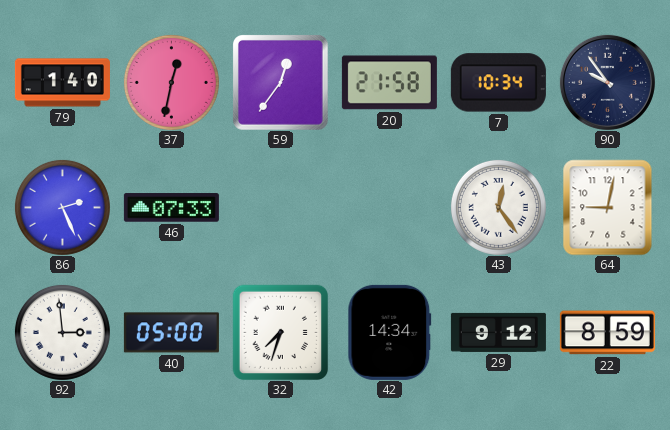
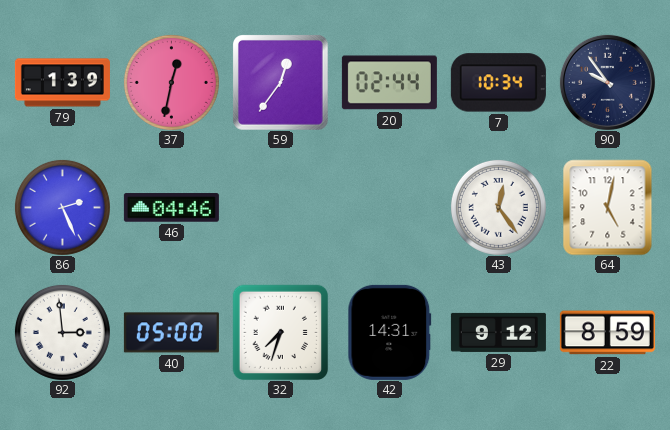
79: 1:40 -> 1:39 (62, 83)
20: 21:58 -> 02:44 (389, 83)
46: 07:33 -> 04:46 (171, 208)
64: 9:02 -> 5:02 (608, 207)
42: 14:34 -> 14:31 (390, 332)
